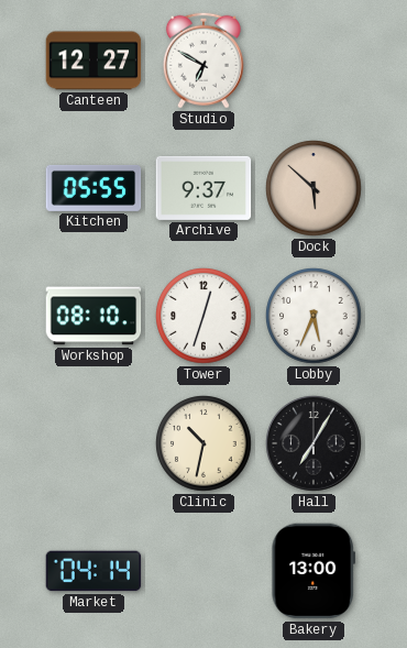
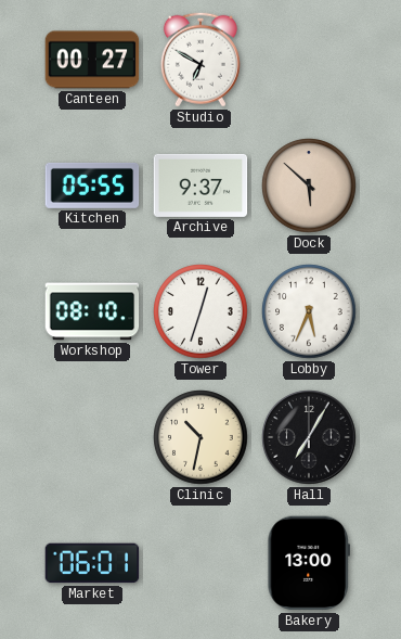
Canteen: 12:27 -> 00:27 (92, 60)
Market: 04:14 -> 06:01 (92, 563)
